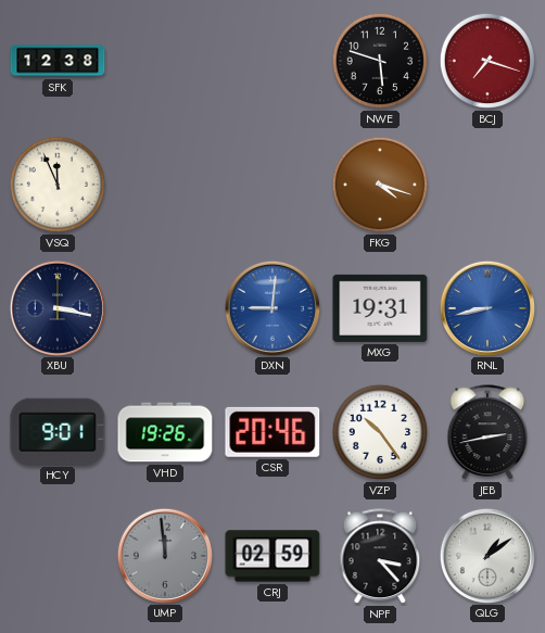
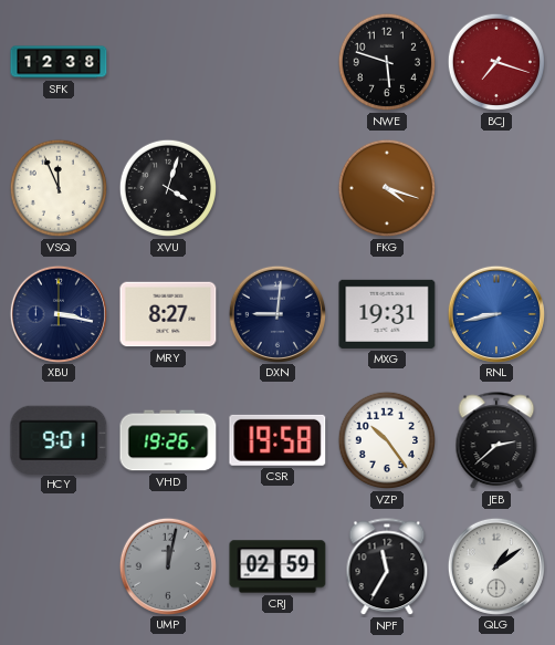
XVU: none -> 4:03 (168, 188)
MRY: none -> 8:27 (168, 314)
DXN dial: blue -> navy (276, 313)
CSR: 20:46 -> 19:58 (277, 440)
JEB: 2:43 -> 2:38 (496, 441)
UMP: 11:59 -> 12:02 (167, 565)
NPF: 3:23 -> 11:35 (387, 568)
